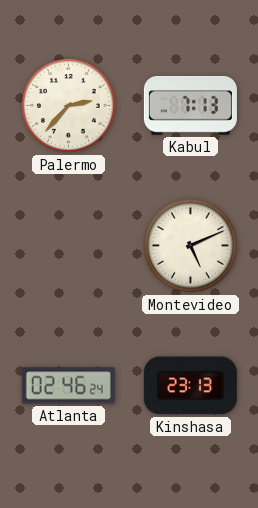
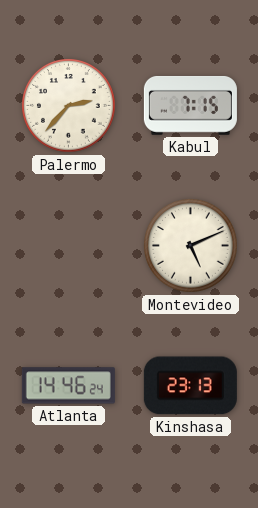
Kabul: 7:13 -> 7:15 (190, 106)
Atlanta: 02:46 -> 14:46 (68, 386)
